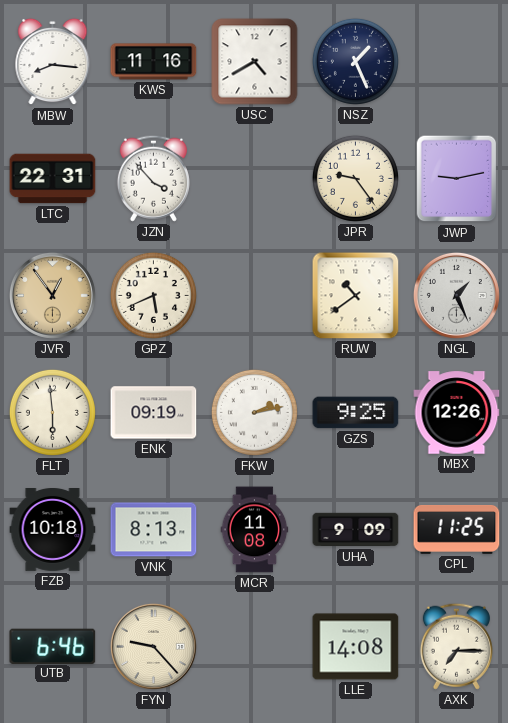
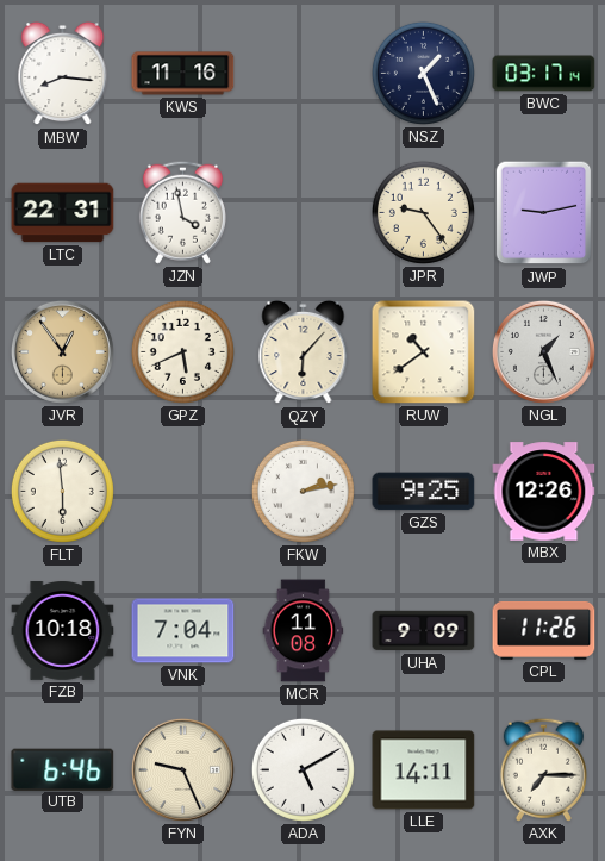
USC: 4:40 -> none (255, 62)
BWC: none -> 03:17 (544, 74)
JZN: 3:53 -> 3:58 (182, 212)
QZY: none -> 6:07 (304, 352)
ENK: 09:19 -> none (154, 413)
VNK: 8:13 -> 7:04 (183, 631)
CPL: 11:25 -> 11:26 (544, 630)
FYN: 9:23 -> 9:26 (182, 769)
ADA: none -> 5:10 (302, 769)
LLE: 14:08 -> 14:11 (424, 770)
